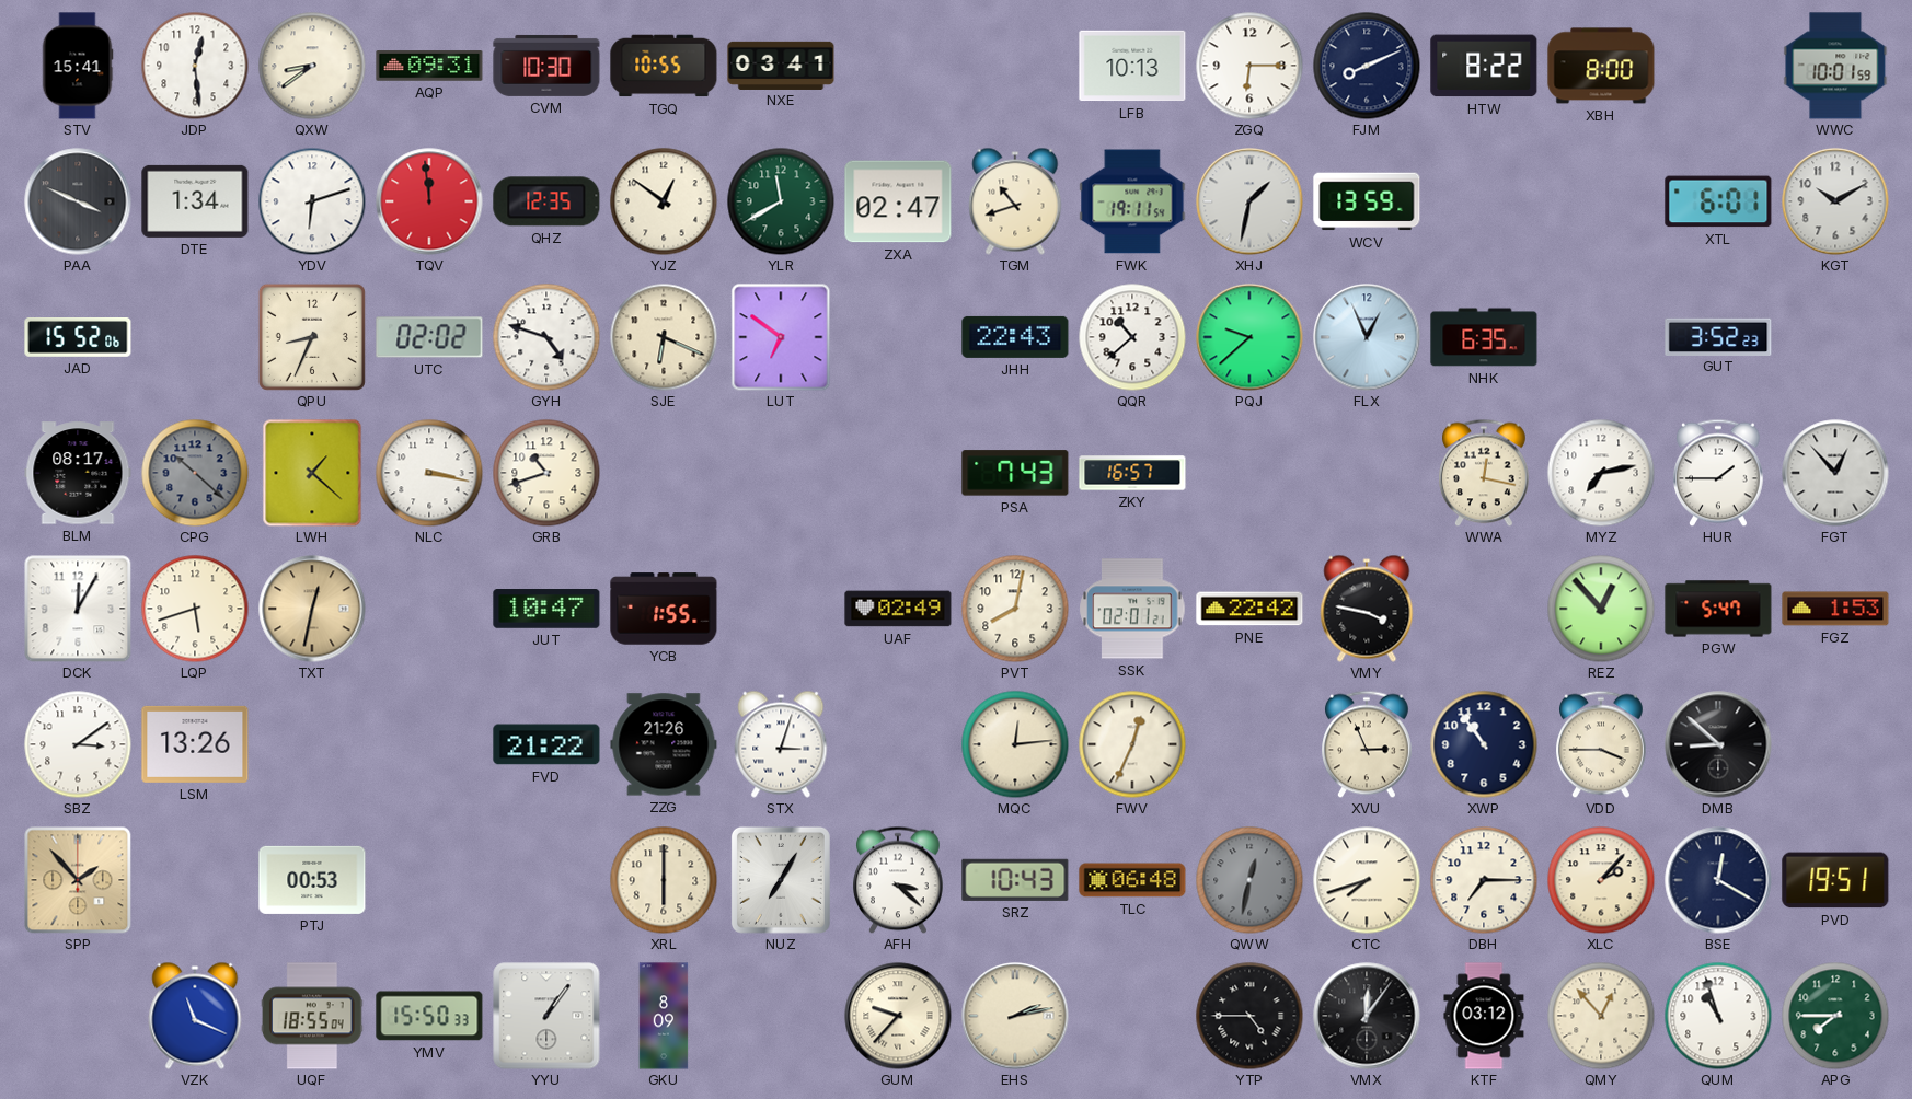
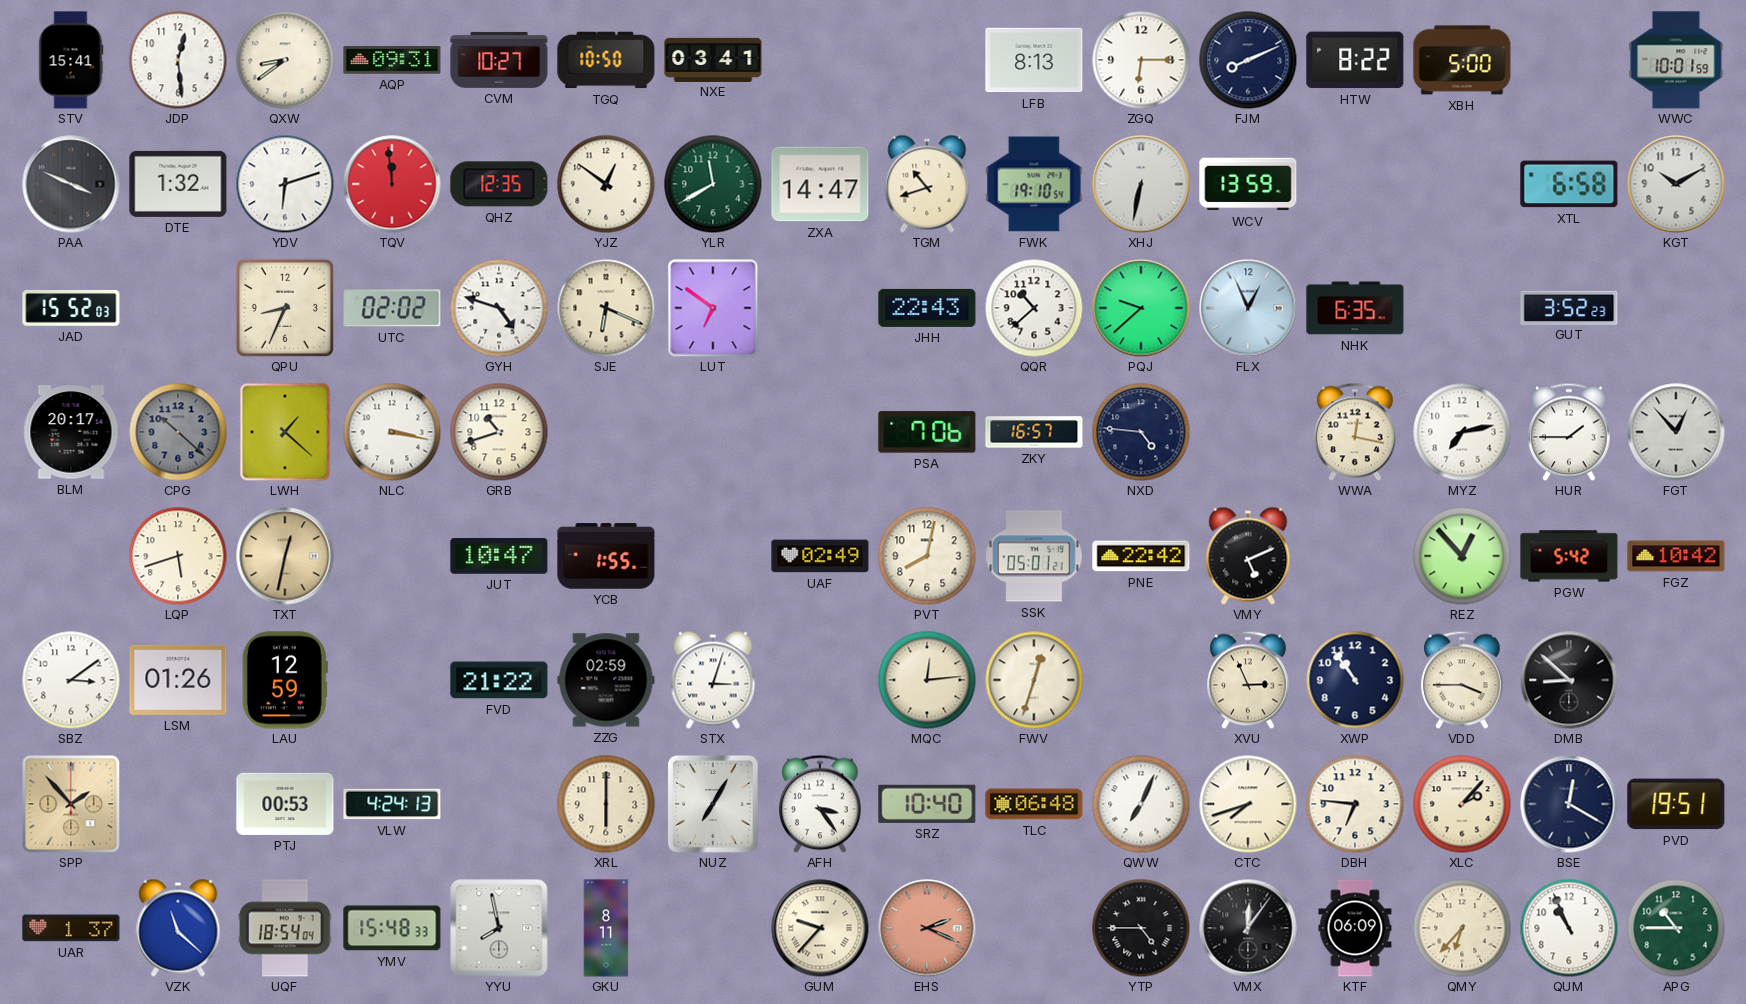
CVM: 10:30 -> 10:27 (499, 60)
TGQ: 10:55 -> 10:50 (606, 60)
LFB: 10:13 -> 8:13 (1034, 60)
XBH: 8:00 -> 5:00 (1462, 60)
DTE: 1:34 -> 1:32 (178, 184)
ZXA: 02:47 -> 14:47 (820, 184)
FWK: 19:11 -> 19:10 (1034, 184)
XHJ: 1:32 -> 6:32 (1141, 184)
XTL: 6:01 -> 6:58 (1569, 184)
JAD: 15:52:06 -> 15:52:03 (71, 309)
BLM: 08:17 -> 20:17 (71, 432)
PSA: 7:43 -> 7:06 (927, 432)
NXD: none -> 4:46 (1141, 432)
DCK: 12:05 -> none (78, 609)
SSK: 02:01 -> 05:01 (1034, 556)
VMY: 3:47 -> 5:11 (1248, 556)
PGW: 5:47 -> 5:42 (1569, 556)
FGZ: 1:53 -> 10:42 (1676, 556)
LSM: 13:26 -> 01:26 (178, 680)
LAU: none -> 12:59 (285, 680)
ZZG: 21:26 -> 02:59 (606, 680)
FWV: 12:34 -> 12:33 (1034, 680)
VLW: none -> 4:24 (392, 804)
AFH: 3:22 -> 3:24 (821, 804)
SRZ: 10:43 -> 10:40 (927, 804)
QWW: 12:32 -> 7:04 (1141, 804)
QWW dial: grey -> white (1141, 804)
DBH: 7:15 -> 6:46 (1355, 804)
UAR: none -> 1:37 (71, 928)
VZK: 11:19 -> 11:22 (178, 928)
UQF: 18:55 -> 18:54 (286, 928)
YMV: 15:50 -> 15:48 (392, 928)
YYU: 1:06 -> 7:58 (499, 928)
GKU: 8:09 -> 8:11 (606, 928)
EHS: 2:13 -> 2:19 (927, 928)
EHS dial: cream -> salmon (927, 928)
KTF: 03:12 -> 06:09 (1355, 928)
QMY: 12:53 -> 6:37 (1462, 928)
QUM: 10:57 -> 10:56 (1569, 928)
APG: 7:45 -> 10:45 (1676, 928)
